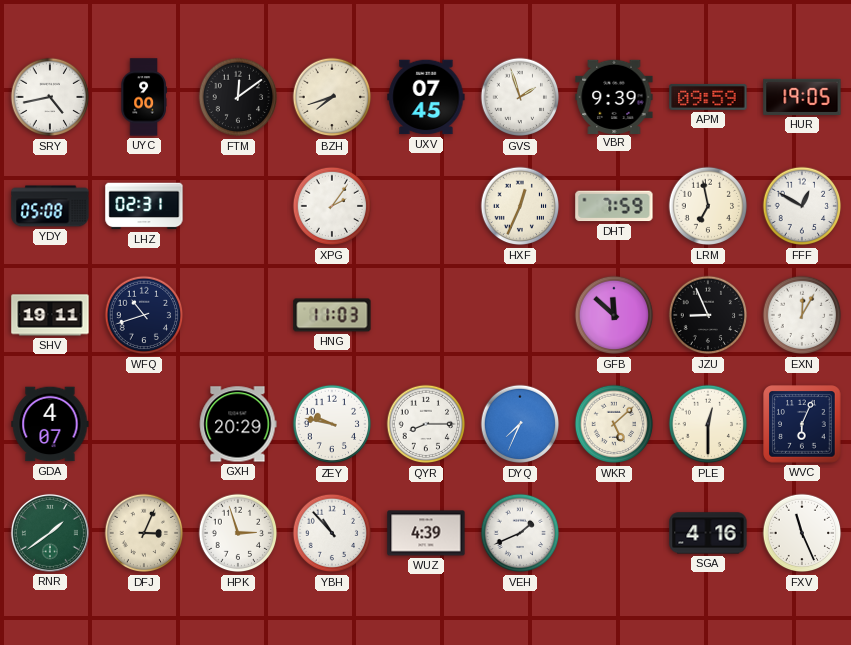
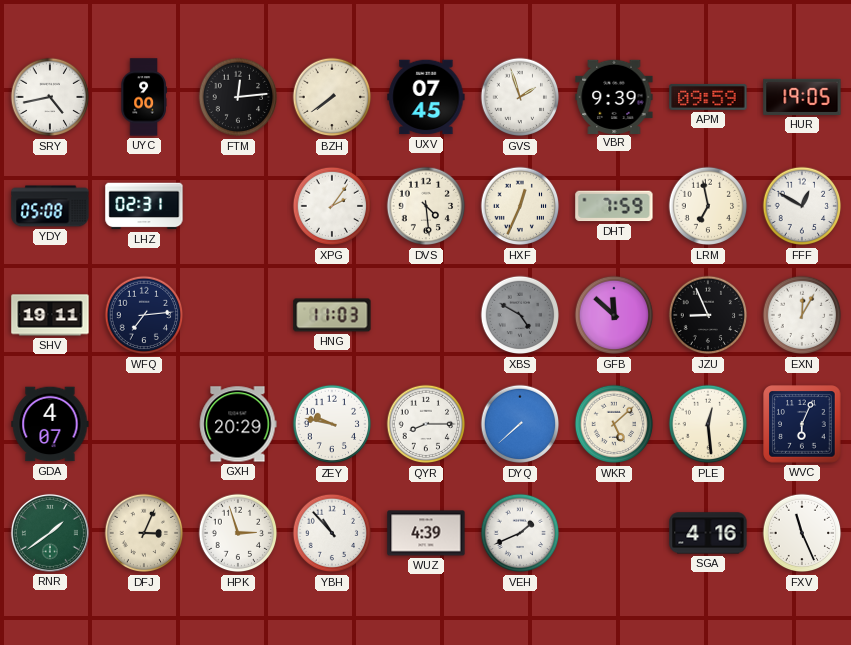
FTM: 12:09 -> 12:14 (238, 97)
BZH: 7:42 -> 7:39 (332, 97)
DVS: none -> 4:29 (426, 206)
WFQ: 10:42 -> 7:14 (144, 315)
XBS: none -> 4:50 (520, 315)
DYQ: 7:34 -> 7:38 (520, 424)
PLE: 12:30 -> 12:29 (708, 424)
